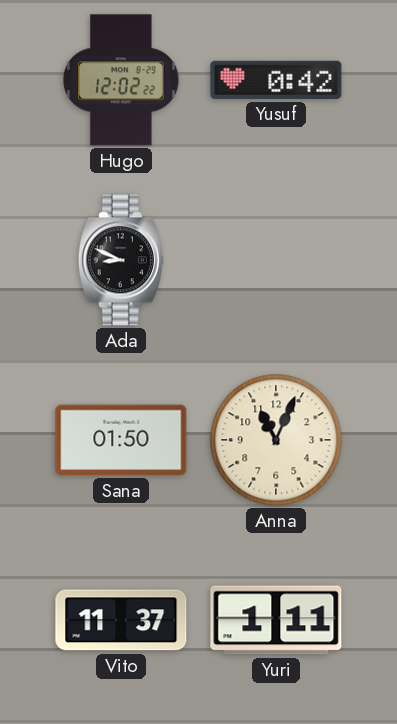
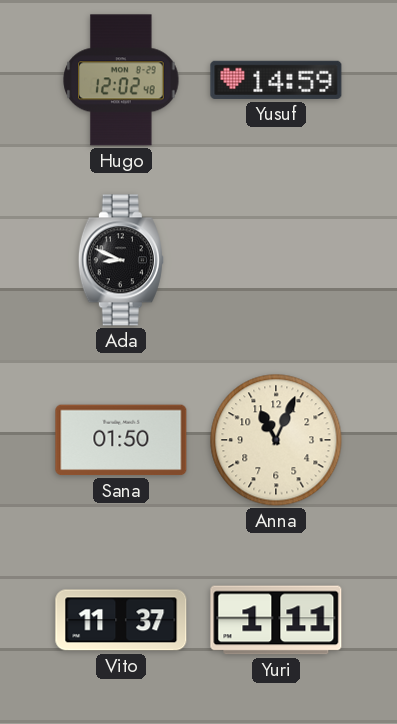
Hugo: 12:02:22 -> 12:02:48 (121, 80)
Yusuf: 0:42 -> 14:59 (276, 80)
